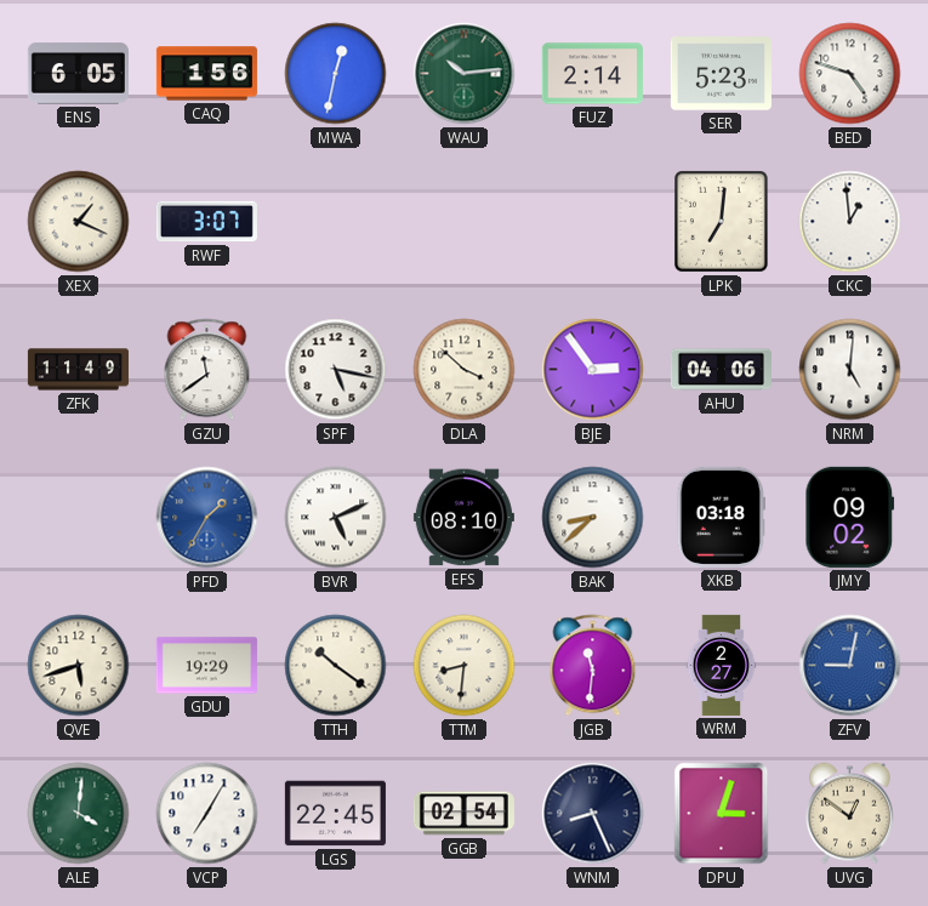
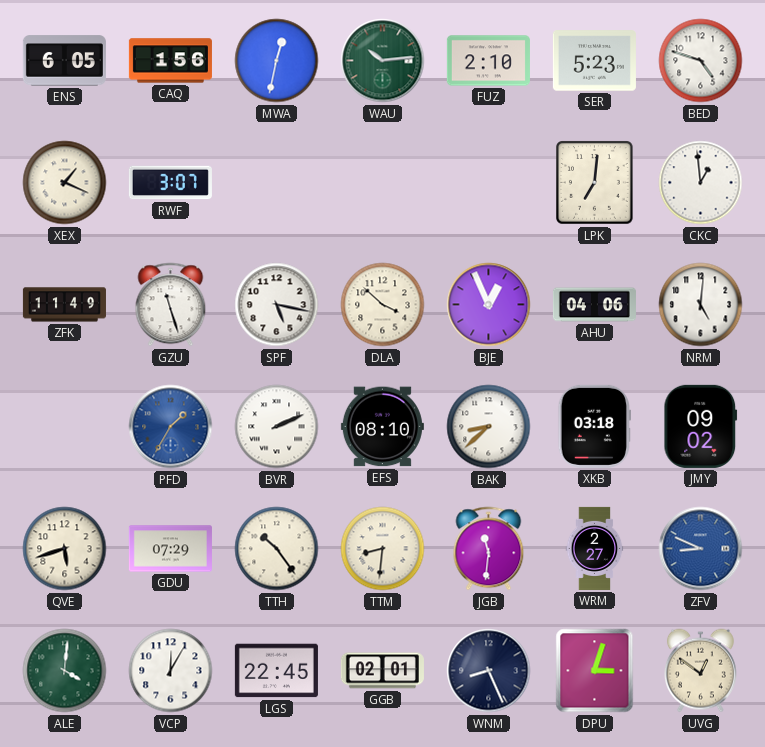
FUZ: 2:14 -> 2:10 (488, 61)
GZU: 11:39 -> 11:27 (171, 305)
BJE: 2:54 -> 12:56 (489, 305)
BVR: 5:11 -> 2:11 (277, 427)
GDU: 19:29 -> 07:29 (170, 549)
TTH: 10:21 -> 10:24 (277, 549)
ZFV: 9:02 -> 8:49 (701, 549)
VCP: 7:05 -> 12:05 (171, 671)
GGB: 02:54 -> 02:01 (382, 671)
